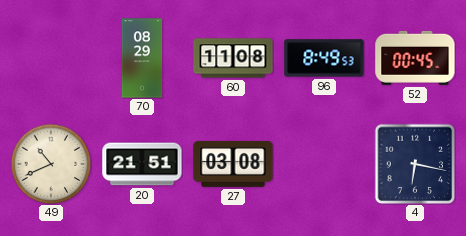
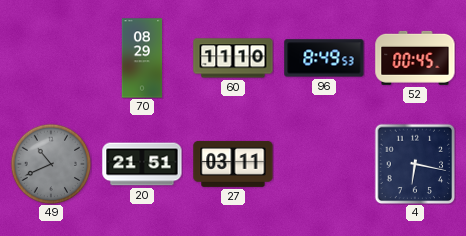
60: 11:08 -> 11:10 (233, 58)
49 dial: cream -> grey (51, 164)
27: 03:08 -> 03:11 (233, 164)
